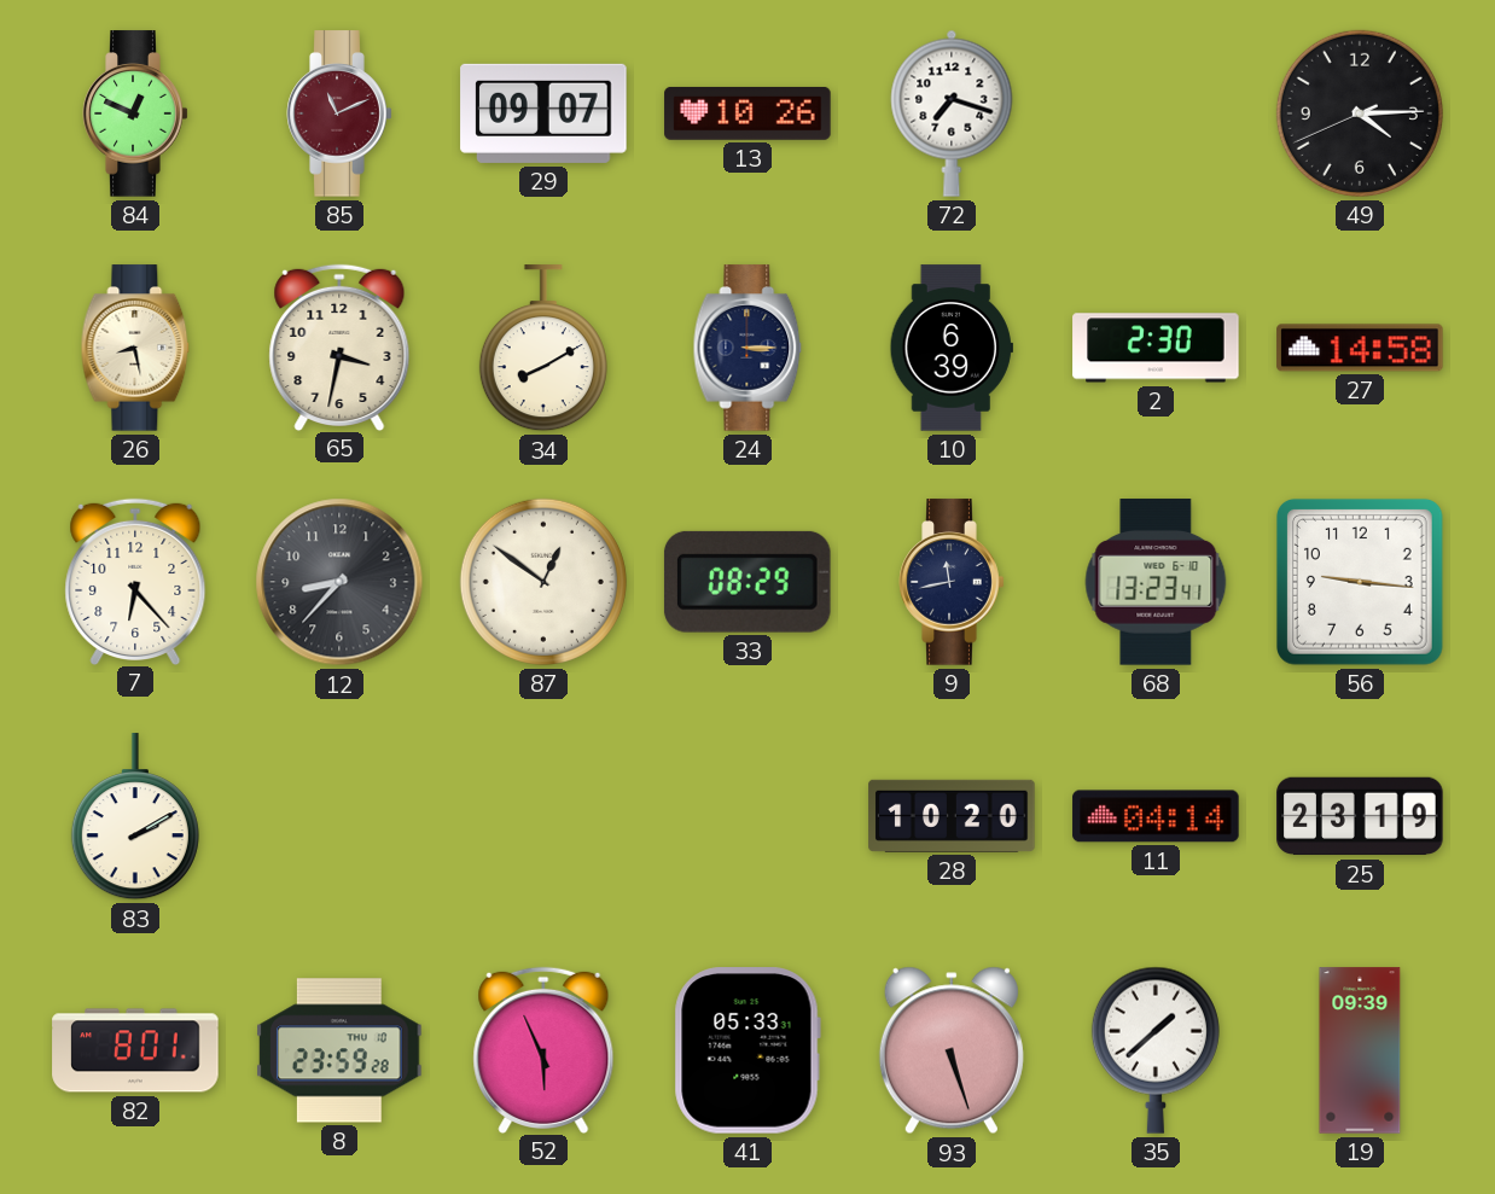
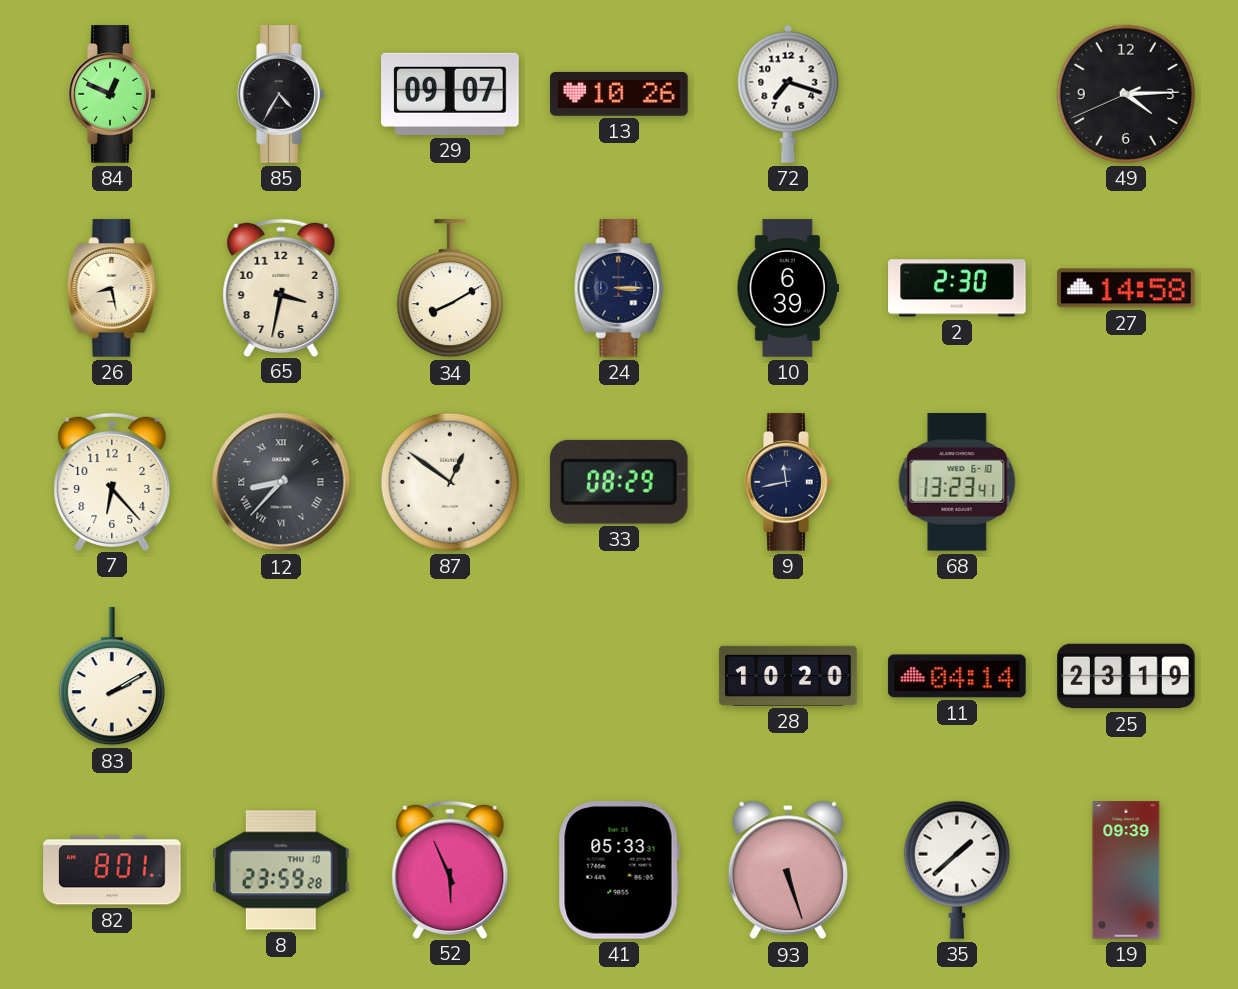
85: 11:11 -> 4:35 (281, 94)
85 dial: burgundy -> black (281, 94)
12 numerals: Arabic -> Roman (281, 482)
56: 9:16 -> none (1361, 583)
